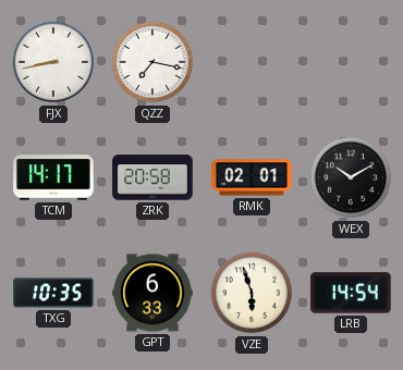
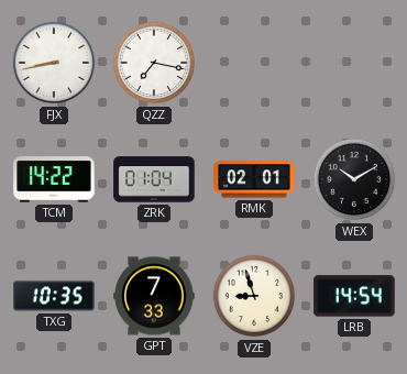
TCM: 14:17 -> 14:22 (54, 179)
ZRK: 20:58 -> 01:04 (154, 179)
GPT: 6:33 -> 7:33 (154, 296)
VZE: 5:57 -> 8:57 (254, 296)
